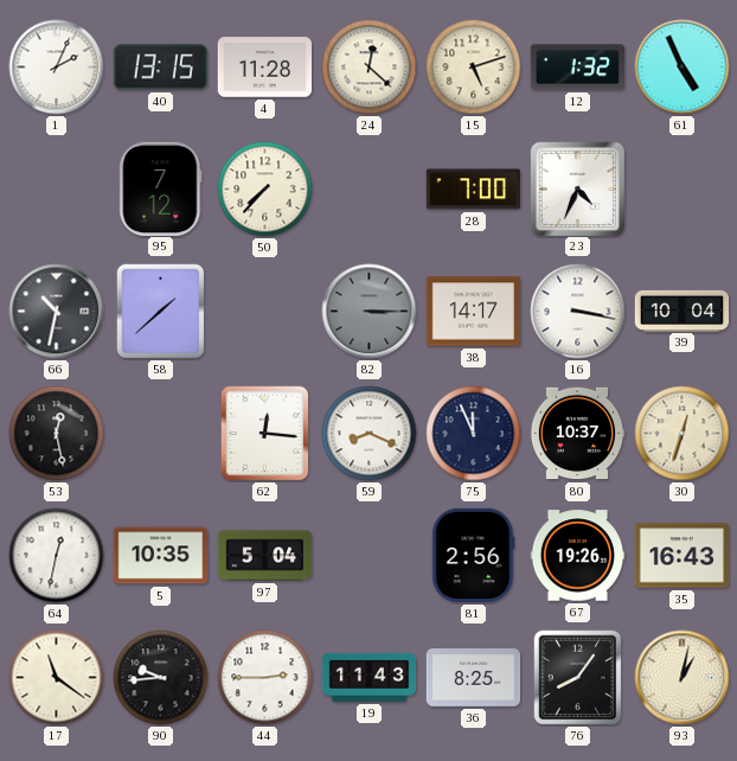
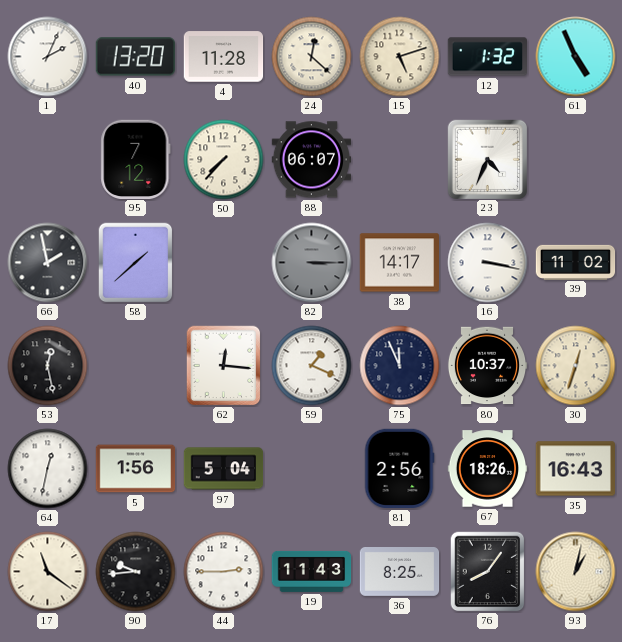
40: 13:15 -> 13:20 (135, 57)
88: none -> 06:07 (312, 160)
28: 7:00 -> none (473, 190)
66: 10:32 -> 1:58 (48, 263)
39: 10:04 -> 11:02 (576, 262)
59: 8:19 -> 1:19 (312, 366)
5: 10:35 -> 1:56 (136, 469)
67: 19:26 -> 18:26 (488, 469)
